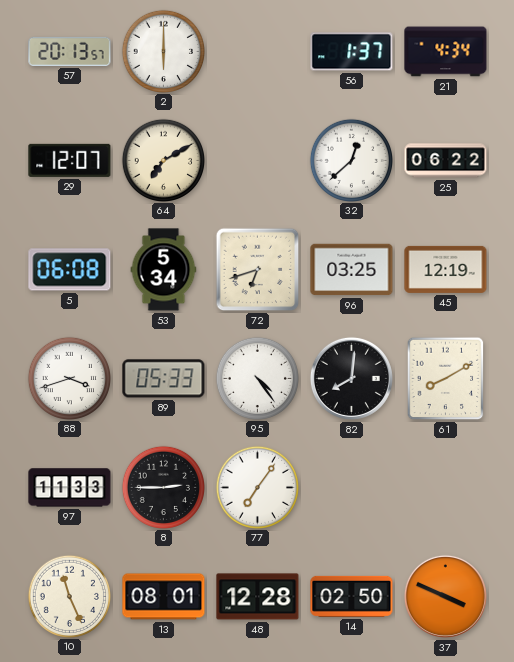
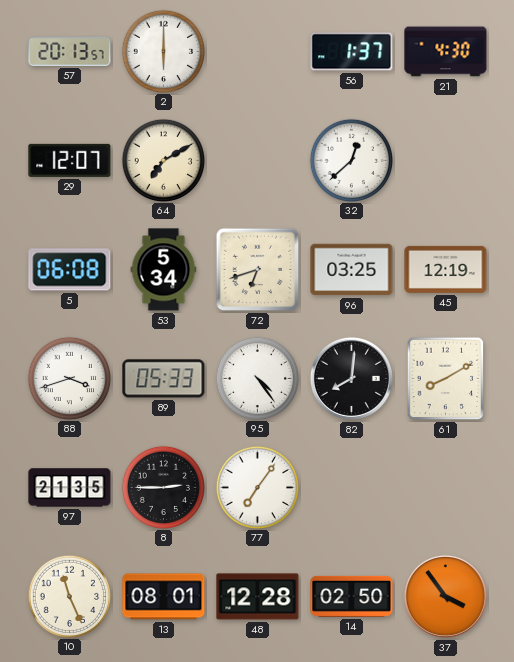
21: 4:34 -> 4:30 (446, 52)
25: 06:22 -> none (446, 161)
97: 11:33 -> 21:35 (70, 488)
37: 3:49 -> 3:54 (445, 596)
